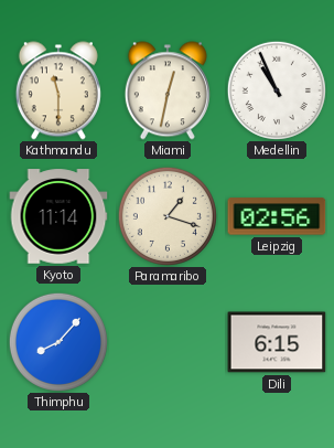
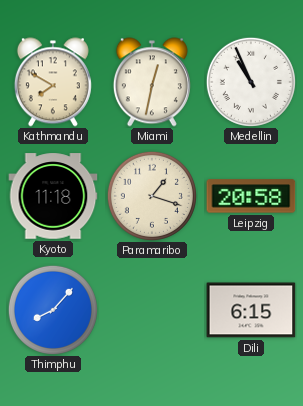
Kathmandu: 11:30 -> 7:50 (53, 82)
Kyoto: 11:14 -> 11:18 (53, 196)
Leipzig: 02:56 -> 20:58 (251, 196)
